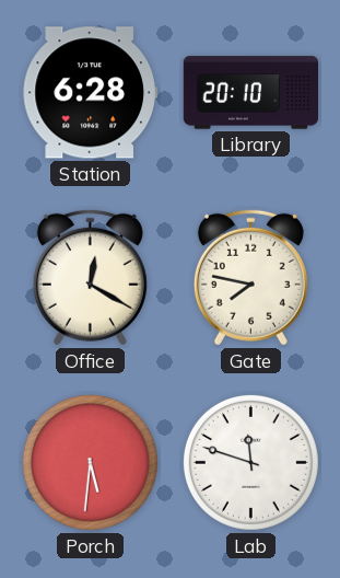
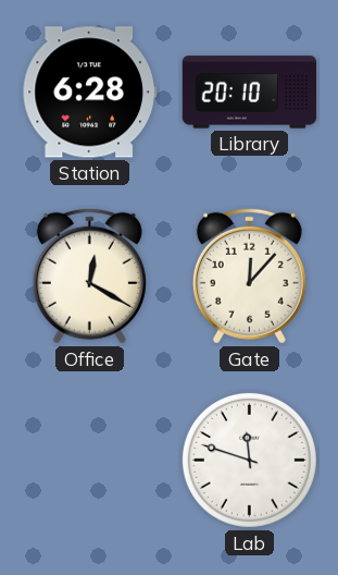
Gate: 7:47 -> 12:07 (249, 276)
Porch: 5:31 -> none (90, 462)
